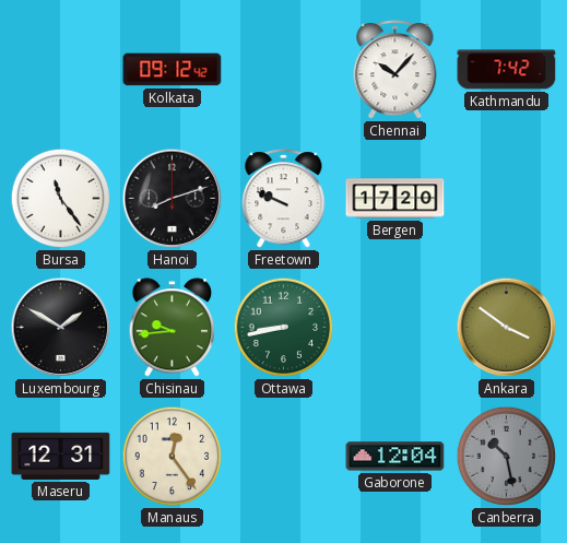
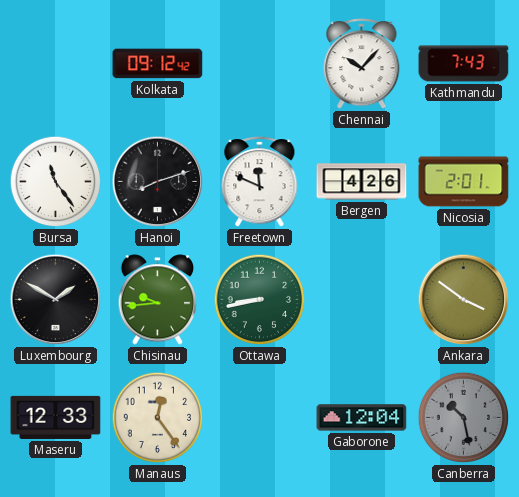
Kathmandu: 7:42 -> 7:43 (464, 64)
Freetown: 9:49 -> 11:49 (260, 182)
Bergen: 17:20 -> 4:26 (362, 182)
Nicosia: none -> 2:01 (464, 182)
Maseru: 12:31 -> 12:33 (56, 417)
